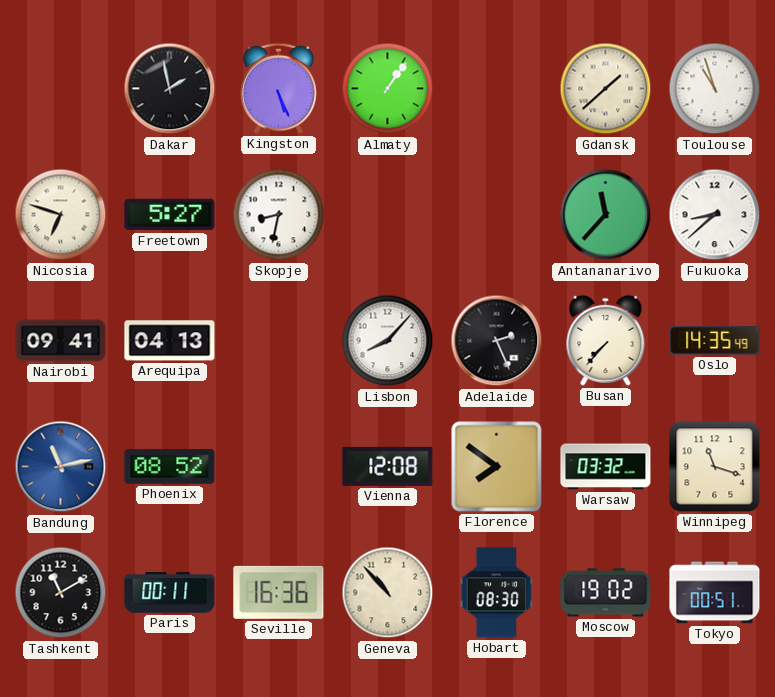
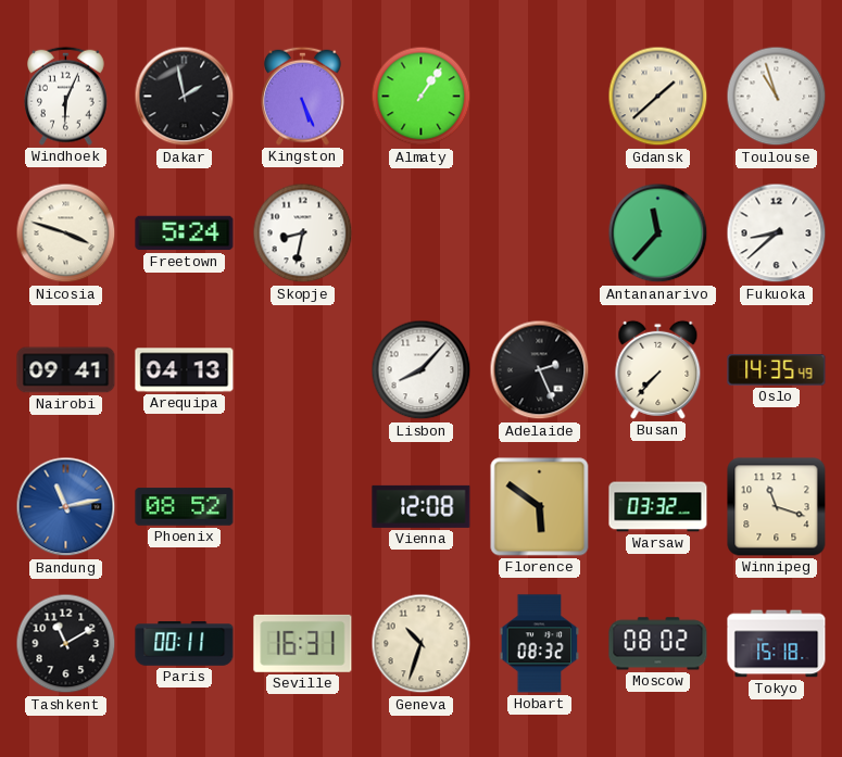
Windhoek: none -> 6:04 (66, 96)
Nicosia: 6:48 -> 3:48 (66, 234)
Freetown: 5:27 -> 5:24 (185, 234)
Florence: 7:51 -> 5:51 (540, 507)
Seville: 16:36 -> 16:31 (303, 643)
Geneva: 10:53 -> 10:33 (422, 644)
Hobart: 08:30 -> 08:32 (540, 644)
Moscow: 19:02 -> 08:02 (658, 644)
Tokyo: 00:51 -> 15:18 (777, 644)
